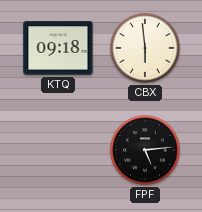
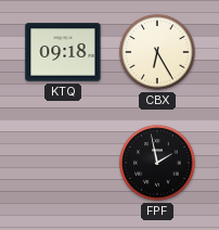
CBX: 5:59 -> 6:25 (157, 52)
FPF: 5:14 -> 1:58 (157, 163)
